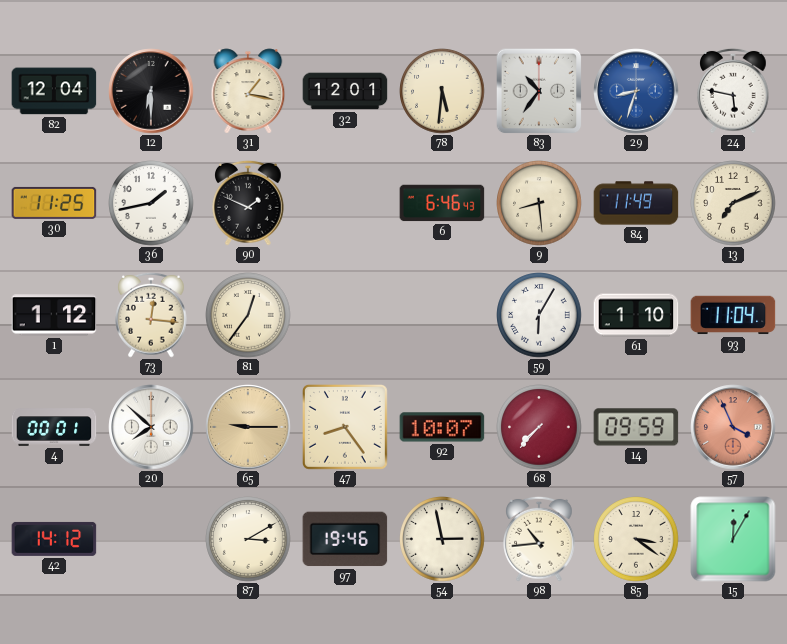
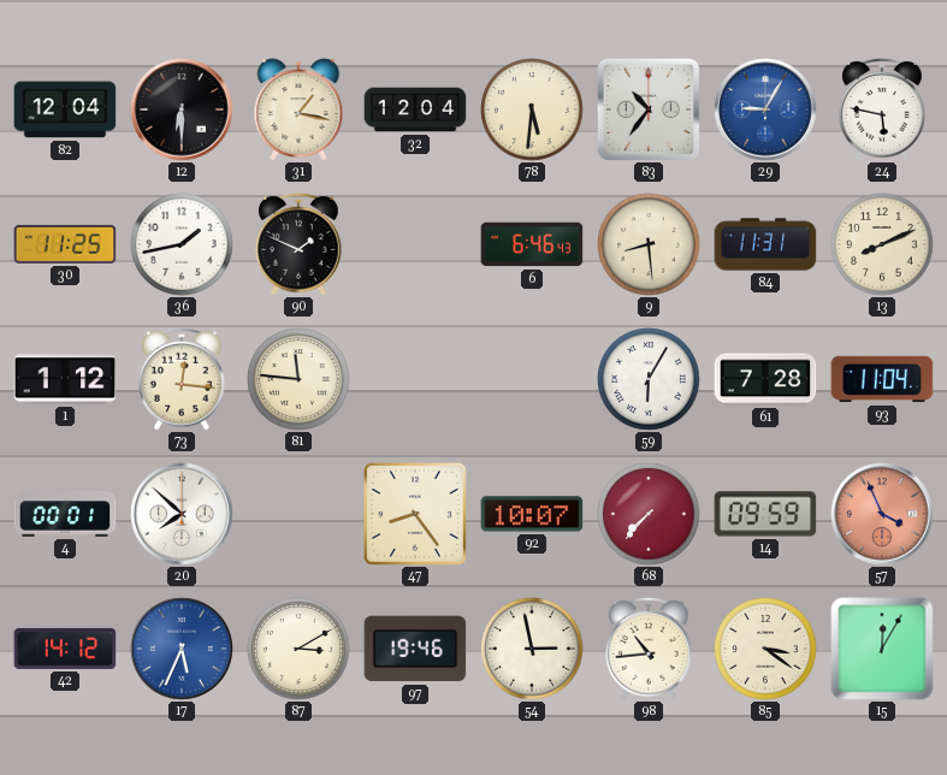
32: 12:01 -> 12:04 (415, 110)
29: 8:33 -> 9:05 (765, 110)
84: 11:49 -> 11:31 (765, 244)
13: 7:11 -> 8:11 (882, 244)
81: 12:36 -> 11:46 (298, 379)
61: 1:10 -> 7:28 (765, 379)
65: 9:15 -> none (248, 427)
17: none -> 5:34 (182, 649)
